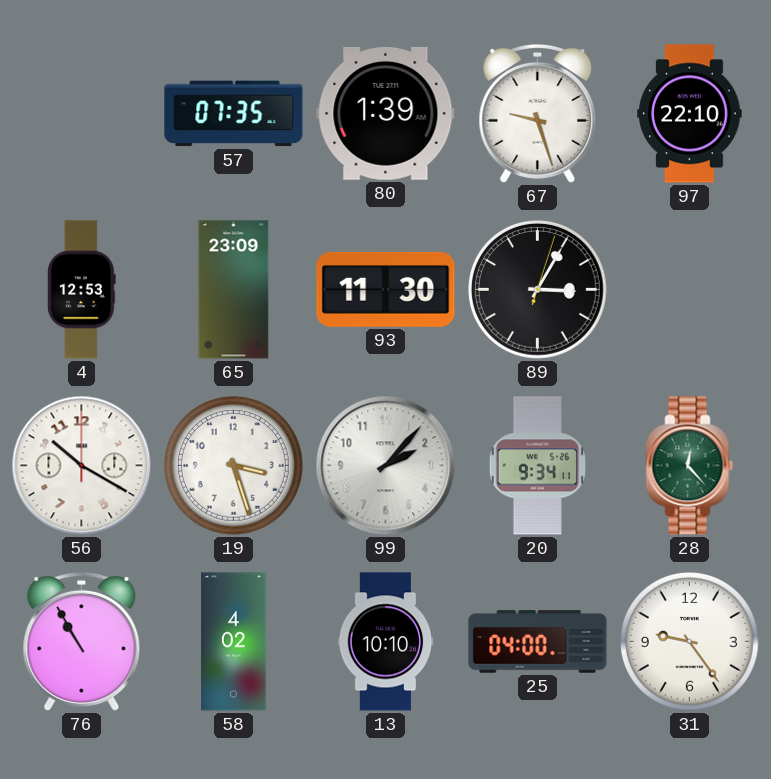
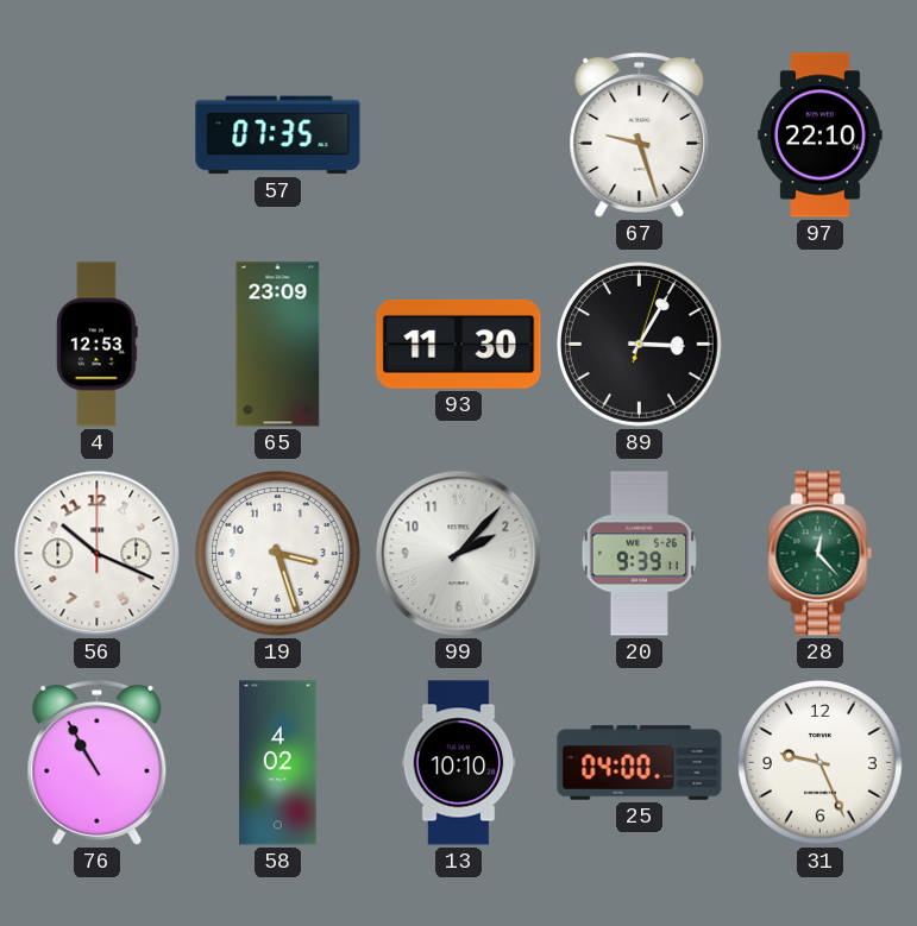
80: 1:39 -> none (386, 113)
56: 10:20 -> 10:19 (98, 554)
20: 9:34 -> 9:39 (639, 554)
31: 9:24 -> 9:26 (821, 763)
